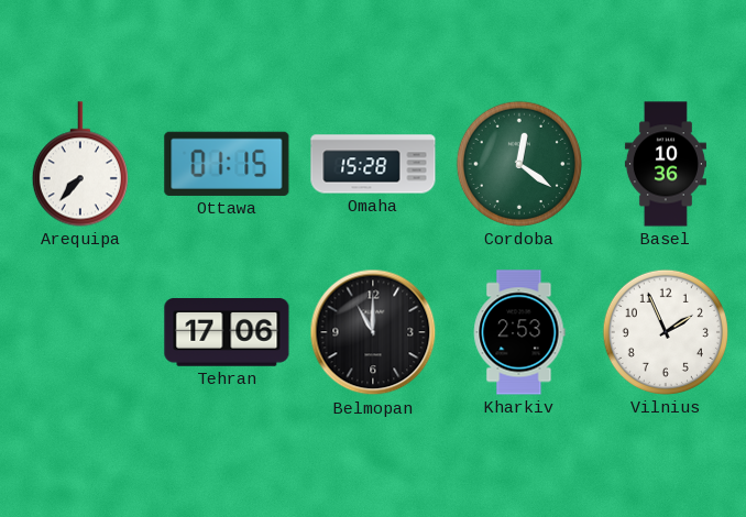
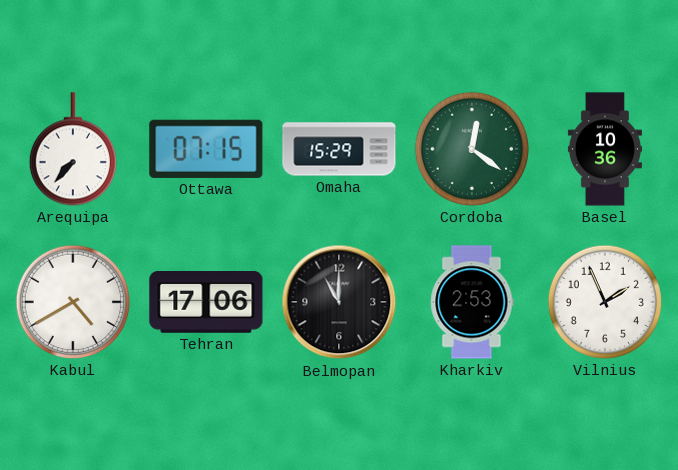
Ottawa: 01:15 -> 07:15 (206, 149)
Omaha: 15:28 -> 15:29 (339, 149)
Kabul: none -> 4:40 (73, 302)
